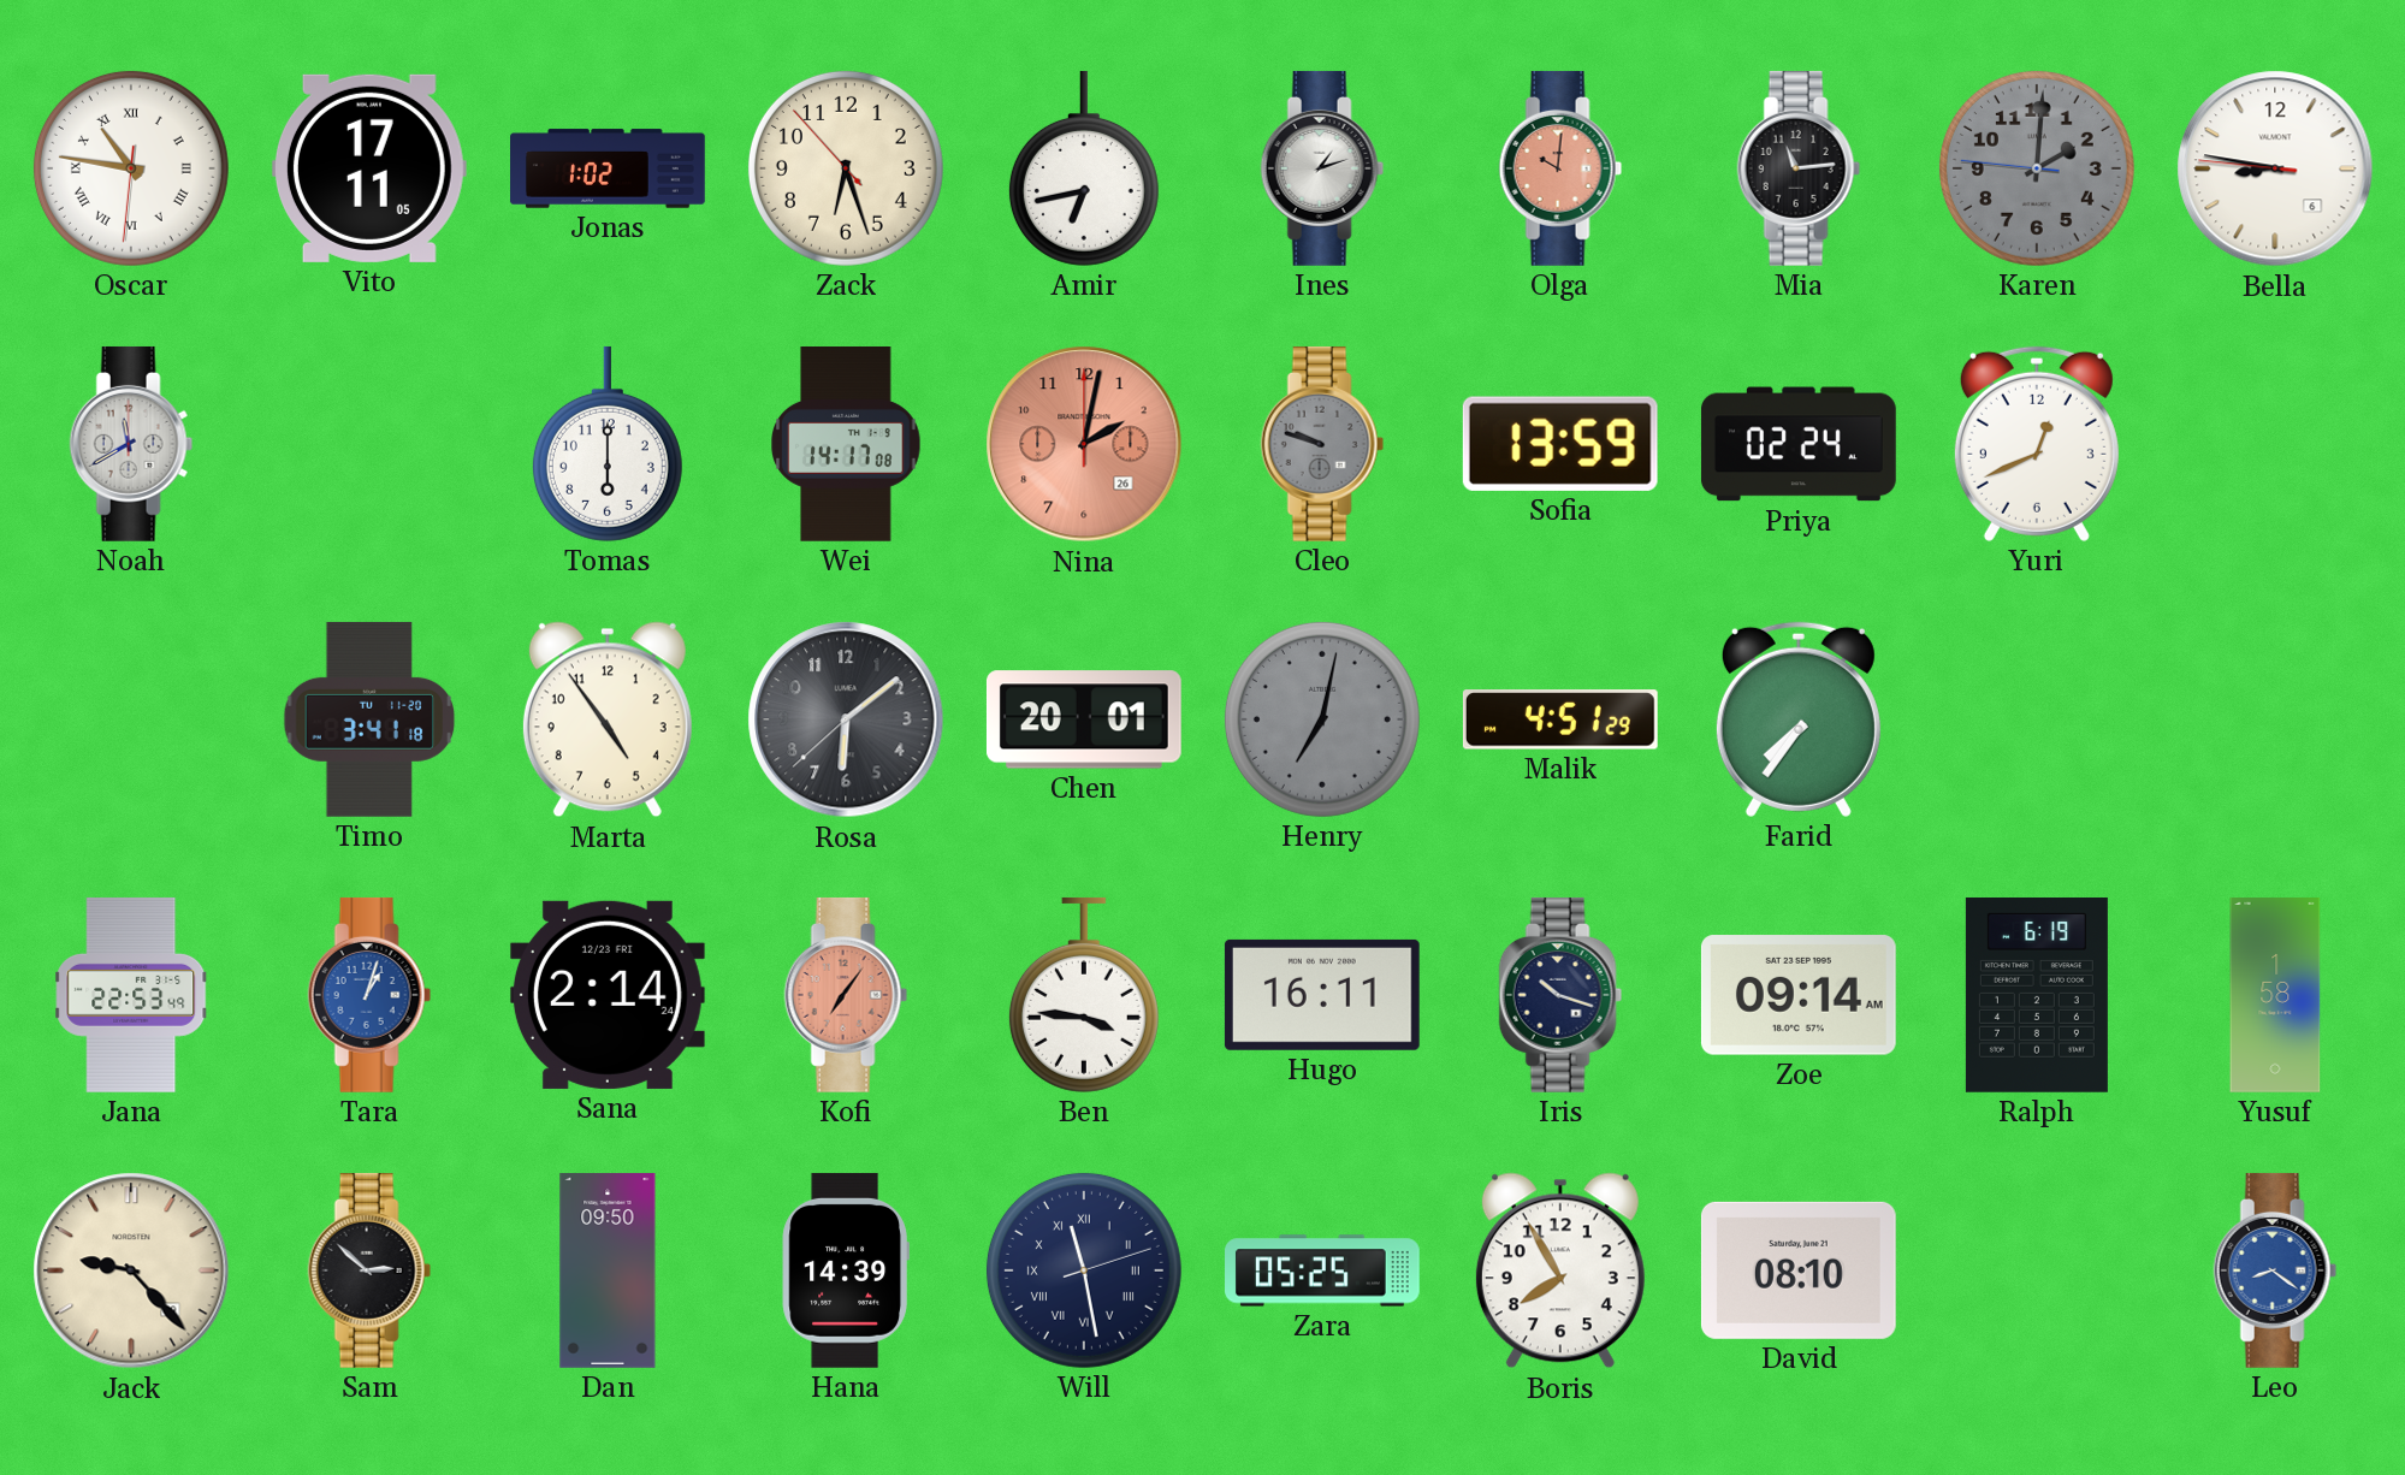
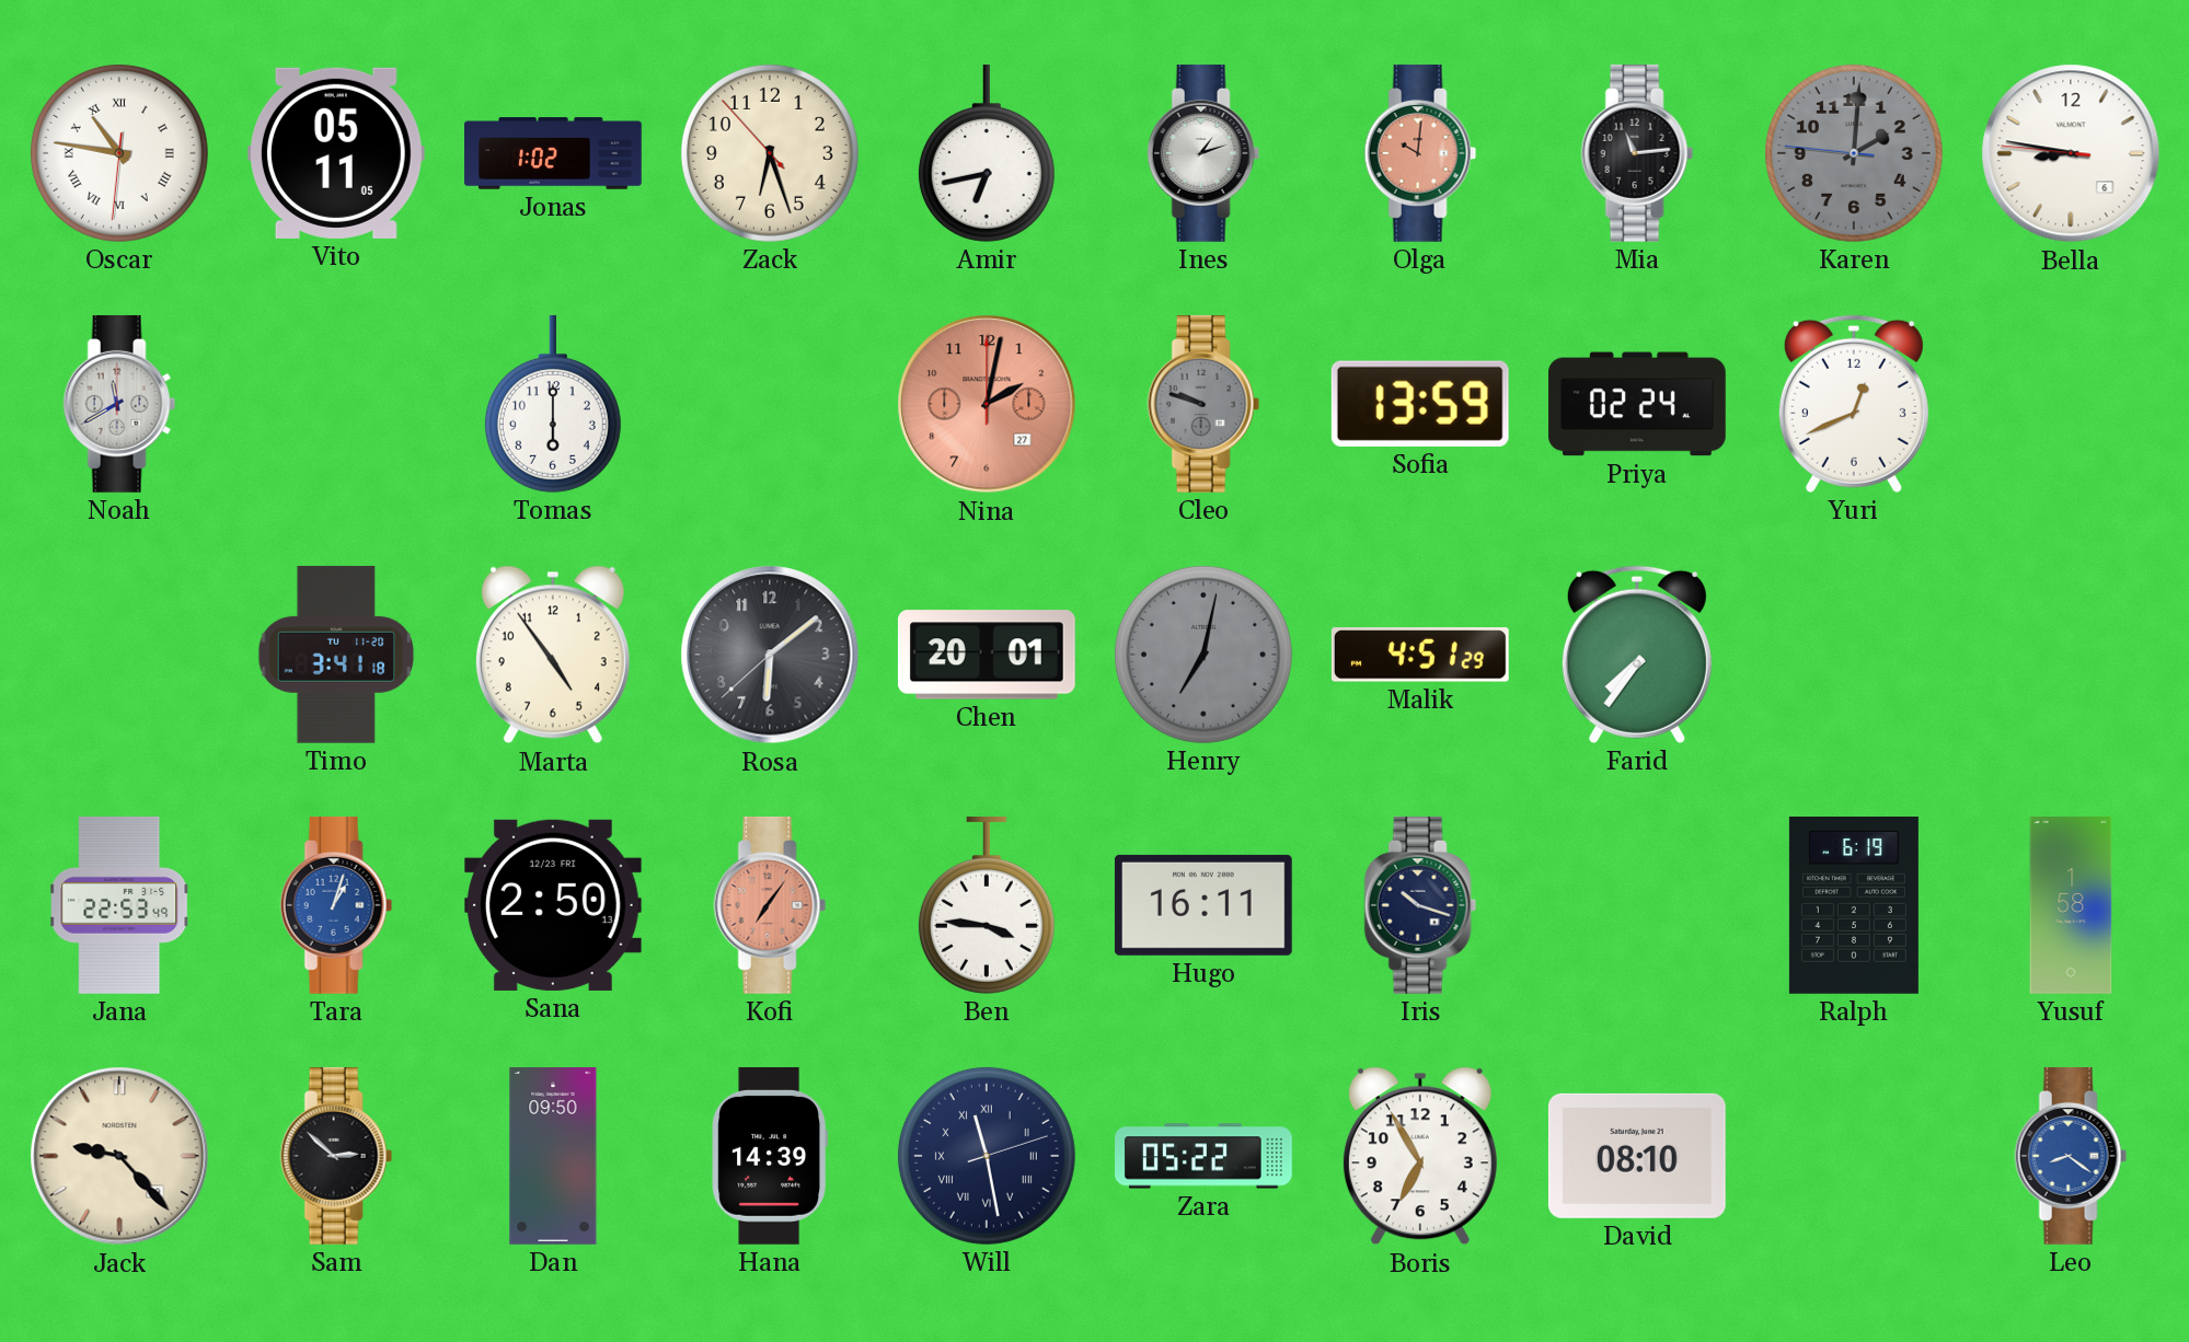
Vito: 17:11 -> 05:11 (336, 153)
Wei: 14:17 -> none (846, 445)
Nina date: 26 -> 27 (987, 404)
Sana: 2:14 -> 2:50 (553, 905)
Zoe: 09:14 -> none (1799, 995)
Zara: 05:25 -> 05:22 (1205, 1156)
Boris: 7:55 -> 6:55 (1420, 1156)
